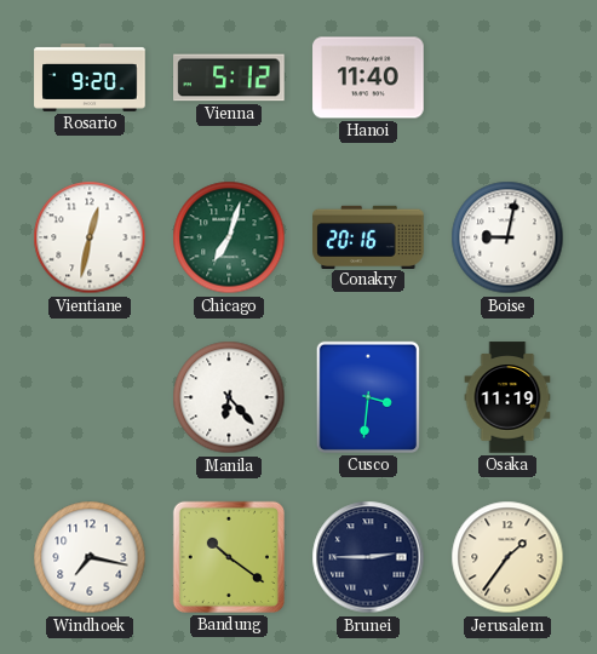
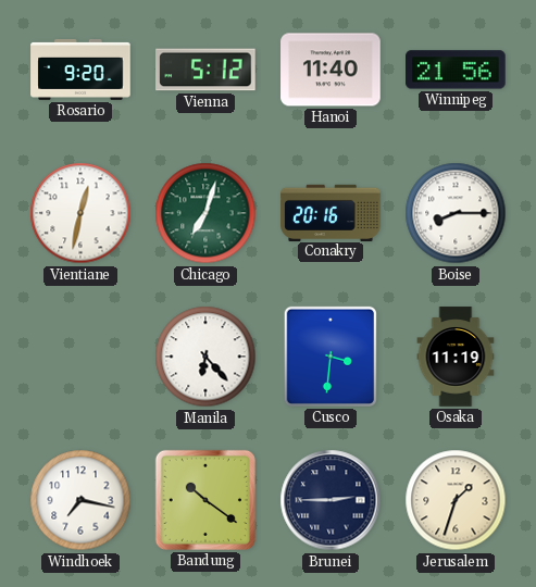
Winnipeg: none -> 21:56 (456, 70)
Boise: 9:02 -> 8:15 (456, 213)
Jerusalem: 1:36 -> 1:33 (456, 500)
